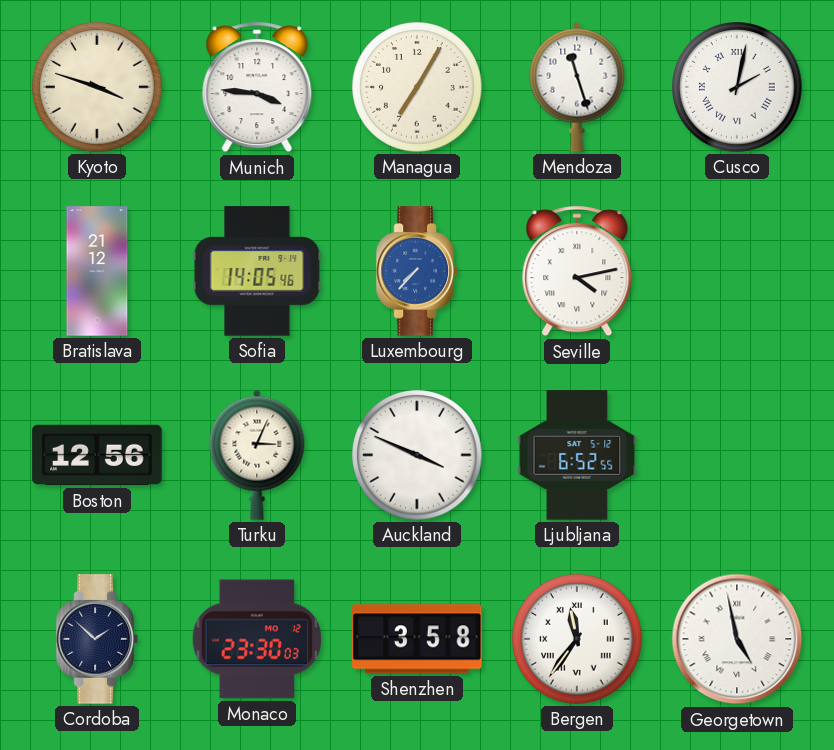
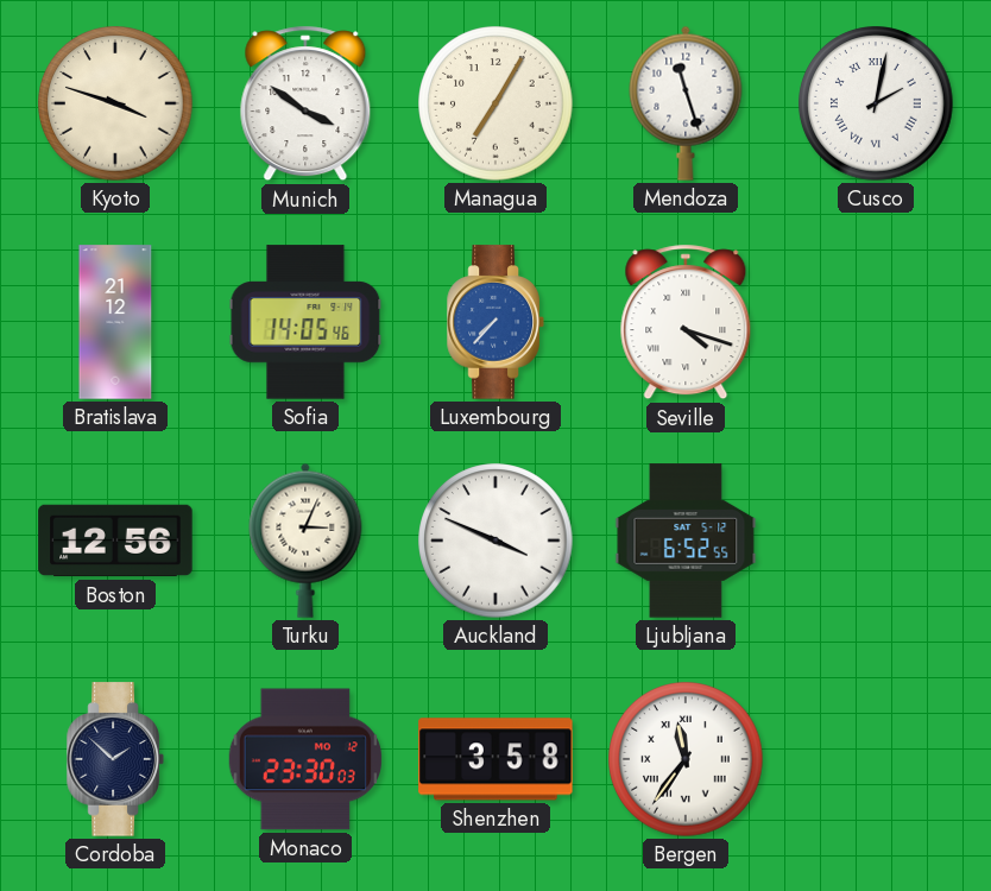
Munich: 3:46 -> 3:51 (305, 103)
Seville: 4:13 -> 4:18 (686, 322)
Georgetown: 4:58 -> none (737, 639)
